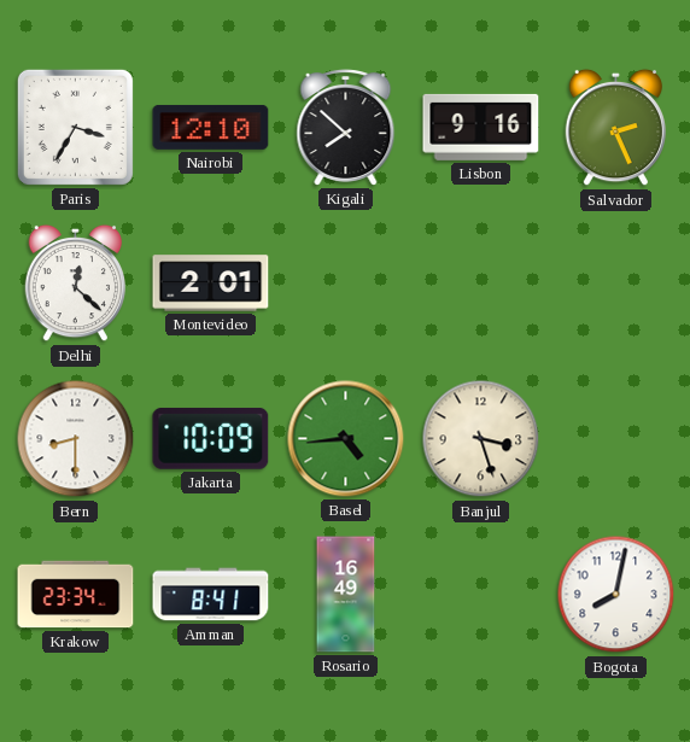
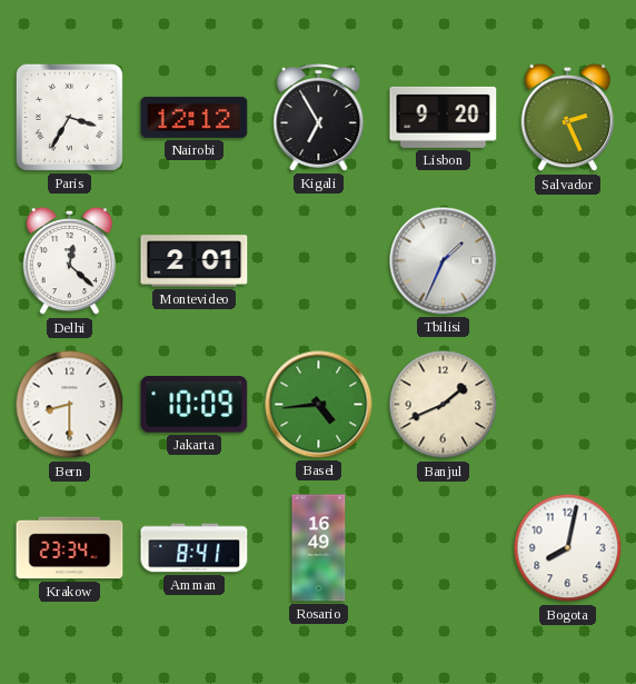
Nairobi: 12:10 -> 12:12 (195, 117)
Kigali: 7:52 -> 6:55 (319, 118)
Lisbon: 9:16 -> 9:20 (444, 117)
Tbilisi: none -> 1:34 (444, 261)
Banjul: 3:27 -> 1:41 (444, 405)
